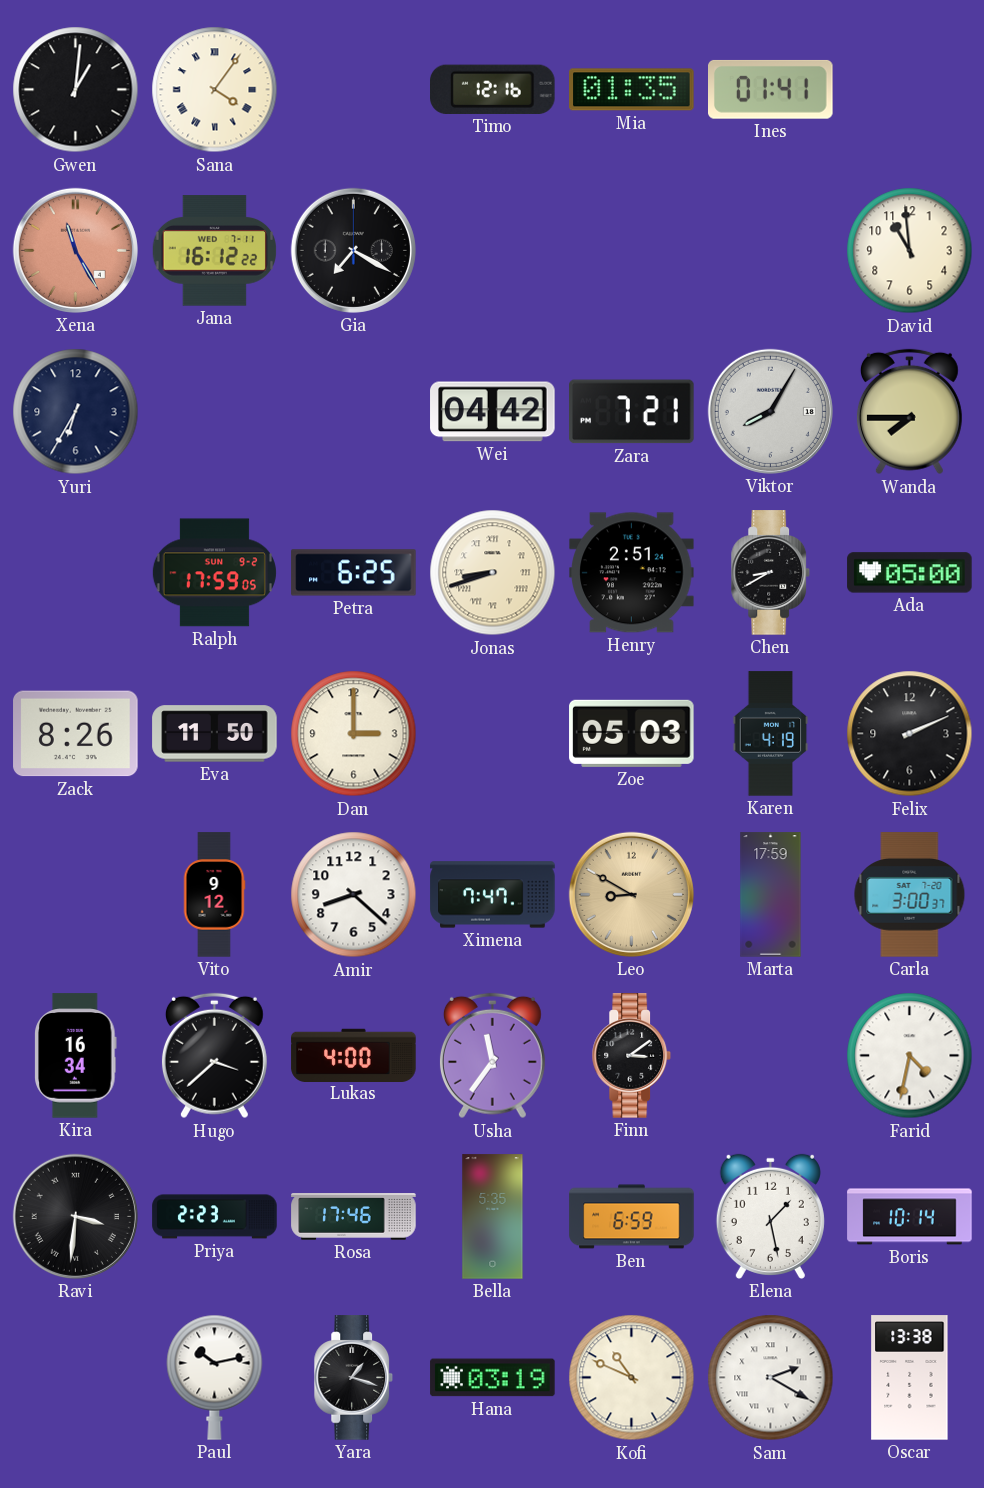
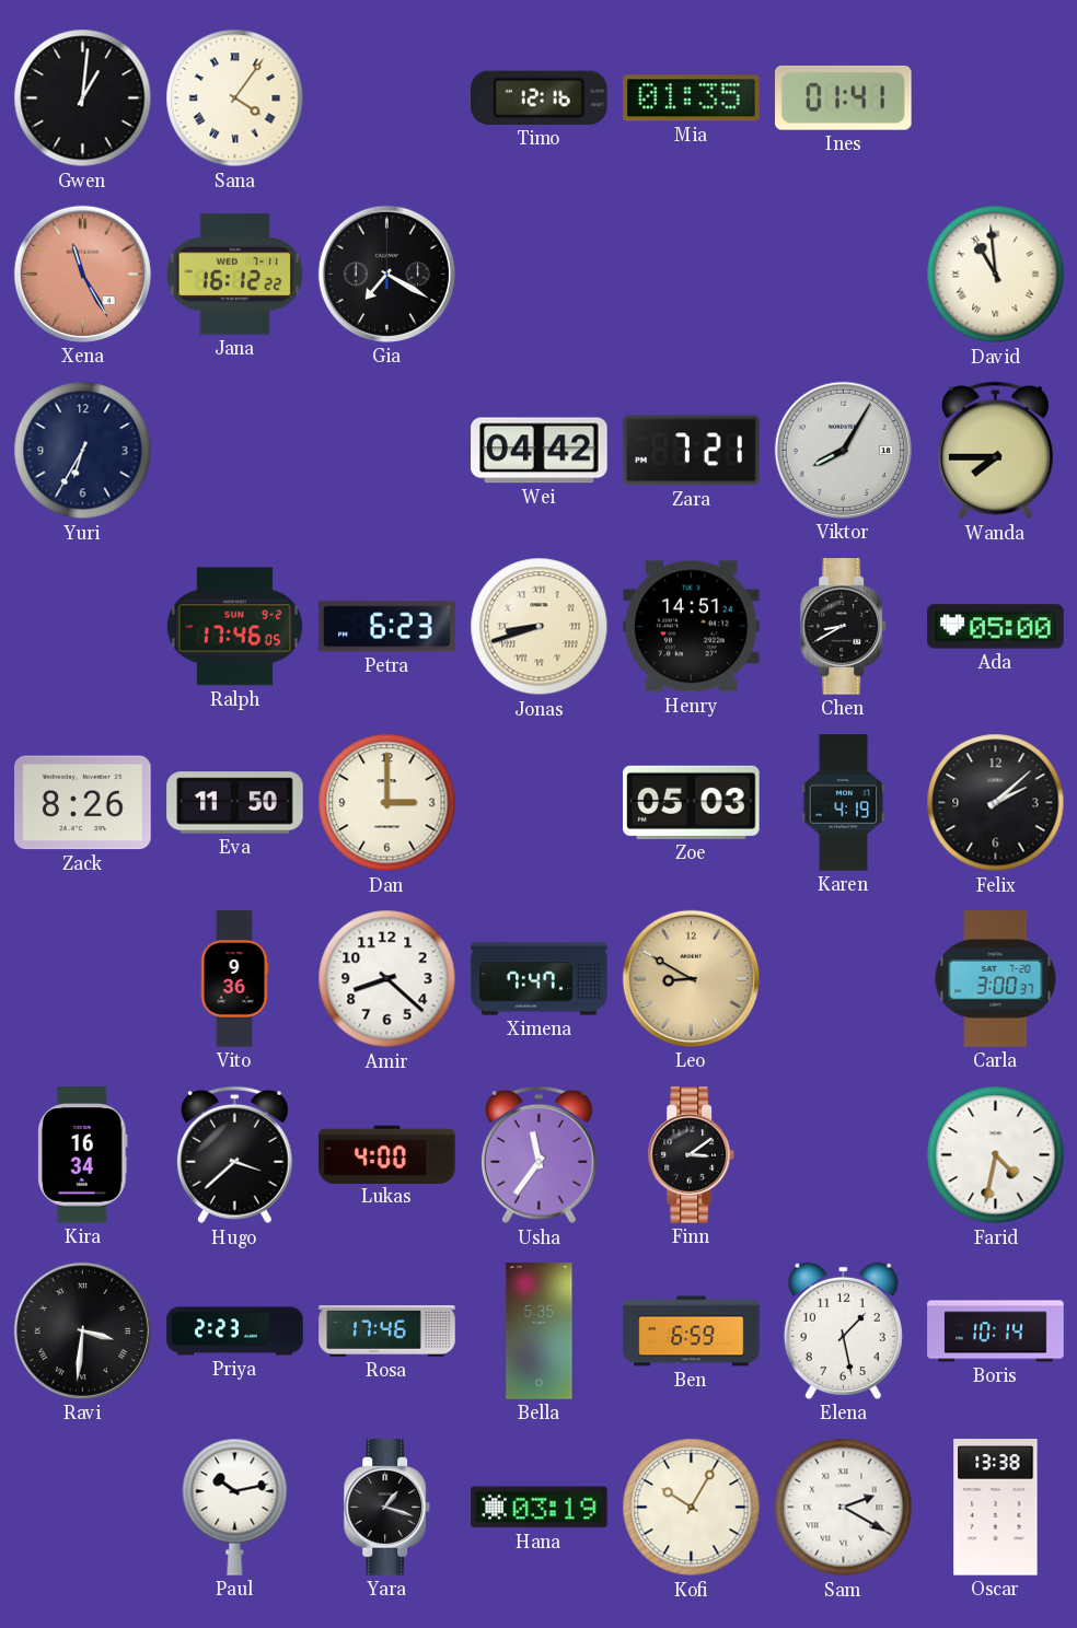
David numerals: Arabic -> Roman (996, 275)
Ralph: 17:59 -> 17:46 (234, 627)
Petra: 6:25 -> 6:23 (387, 627)
Henry: 2:51 -> 14:51 (692, 627)
Felix: 2:11 -> 2:08 (996, 803)
Vito: 9:12 -> 9:36 (234, 979)
Marta: 17:59 -> none (771, 895)
Kofi: 10:49 -> 10:05 (692, 1508)
